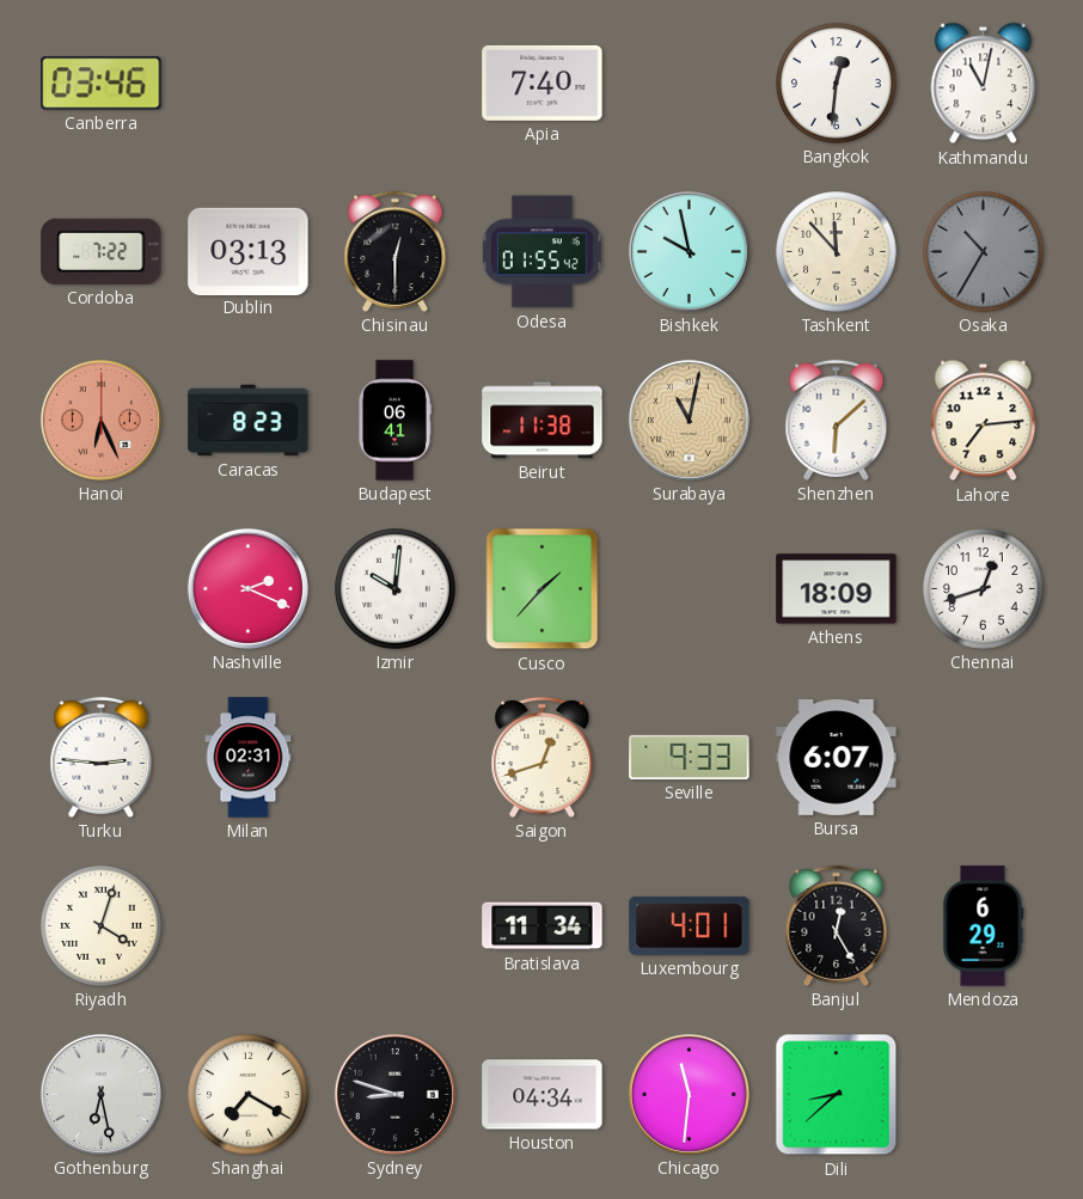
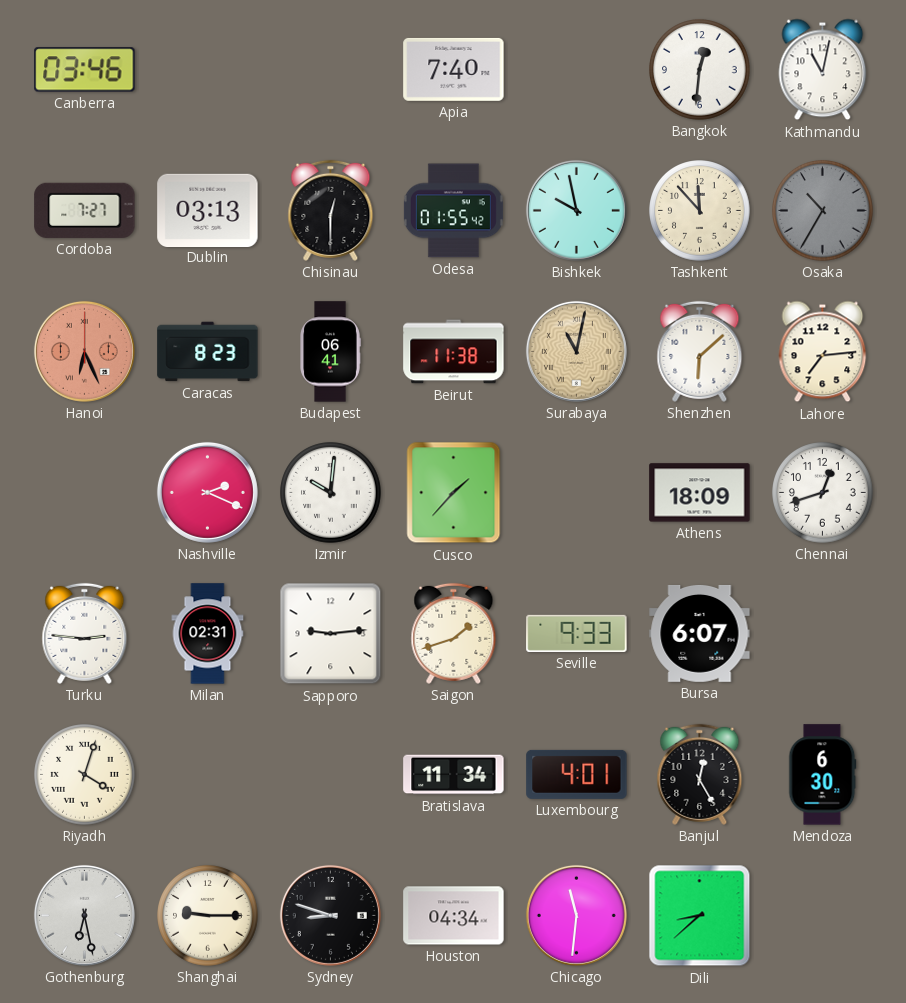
Cordoba: 7:22 -> 7:27 (85, 210)
Sapporo: none -> 9:14 (331, 634)
Saigon: 12:42 -> 1:42 (454, 633)
Mendoza: 6:29 -> 6:30 (823, 775)
Shanghai: 7:20 -> 9:15 (208, 916)
